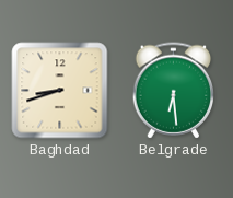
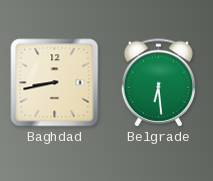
Baghdad: 8:42 -> 8:43 (55, 83)
